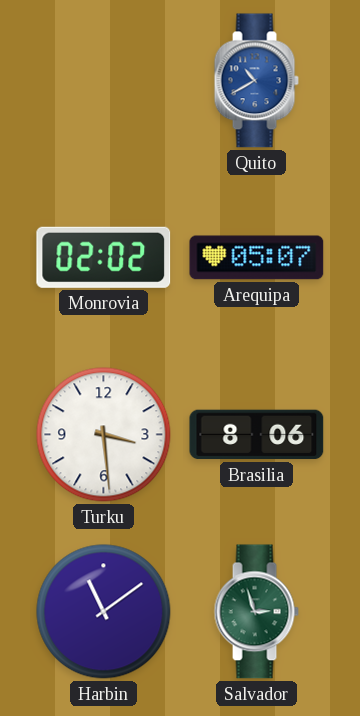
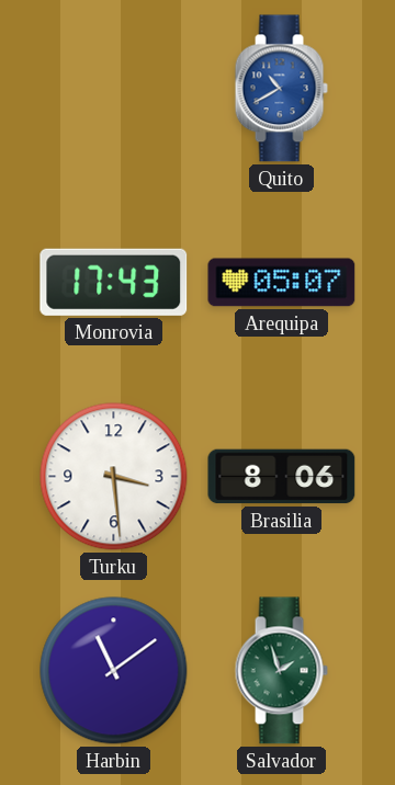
Monrovia: 02:02 -> 17:43 (114, 282)
Salvador: 2:57 -> 1:57 (281, 671)
